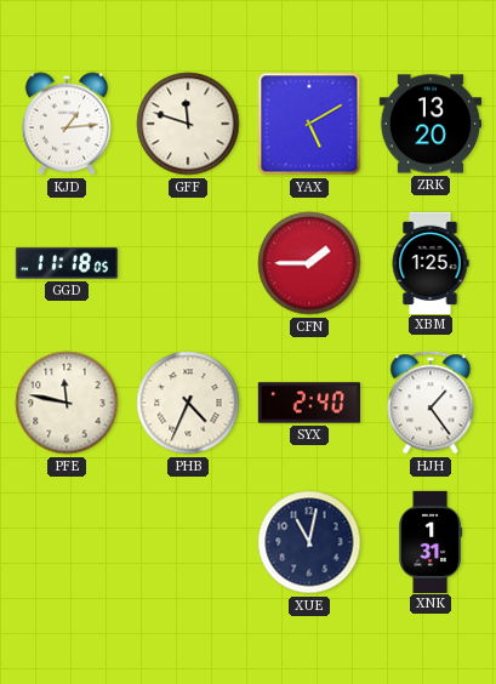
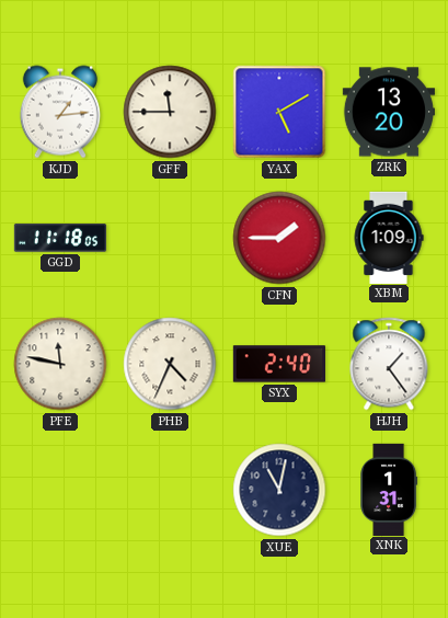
GFF: 11:48 -> 11:45 (170, 112)
XBM: 1:25 -> 1:09 (389, 237)
